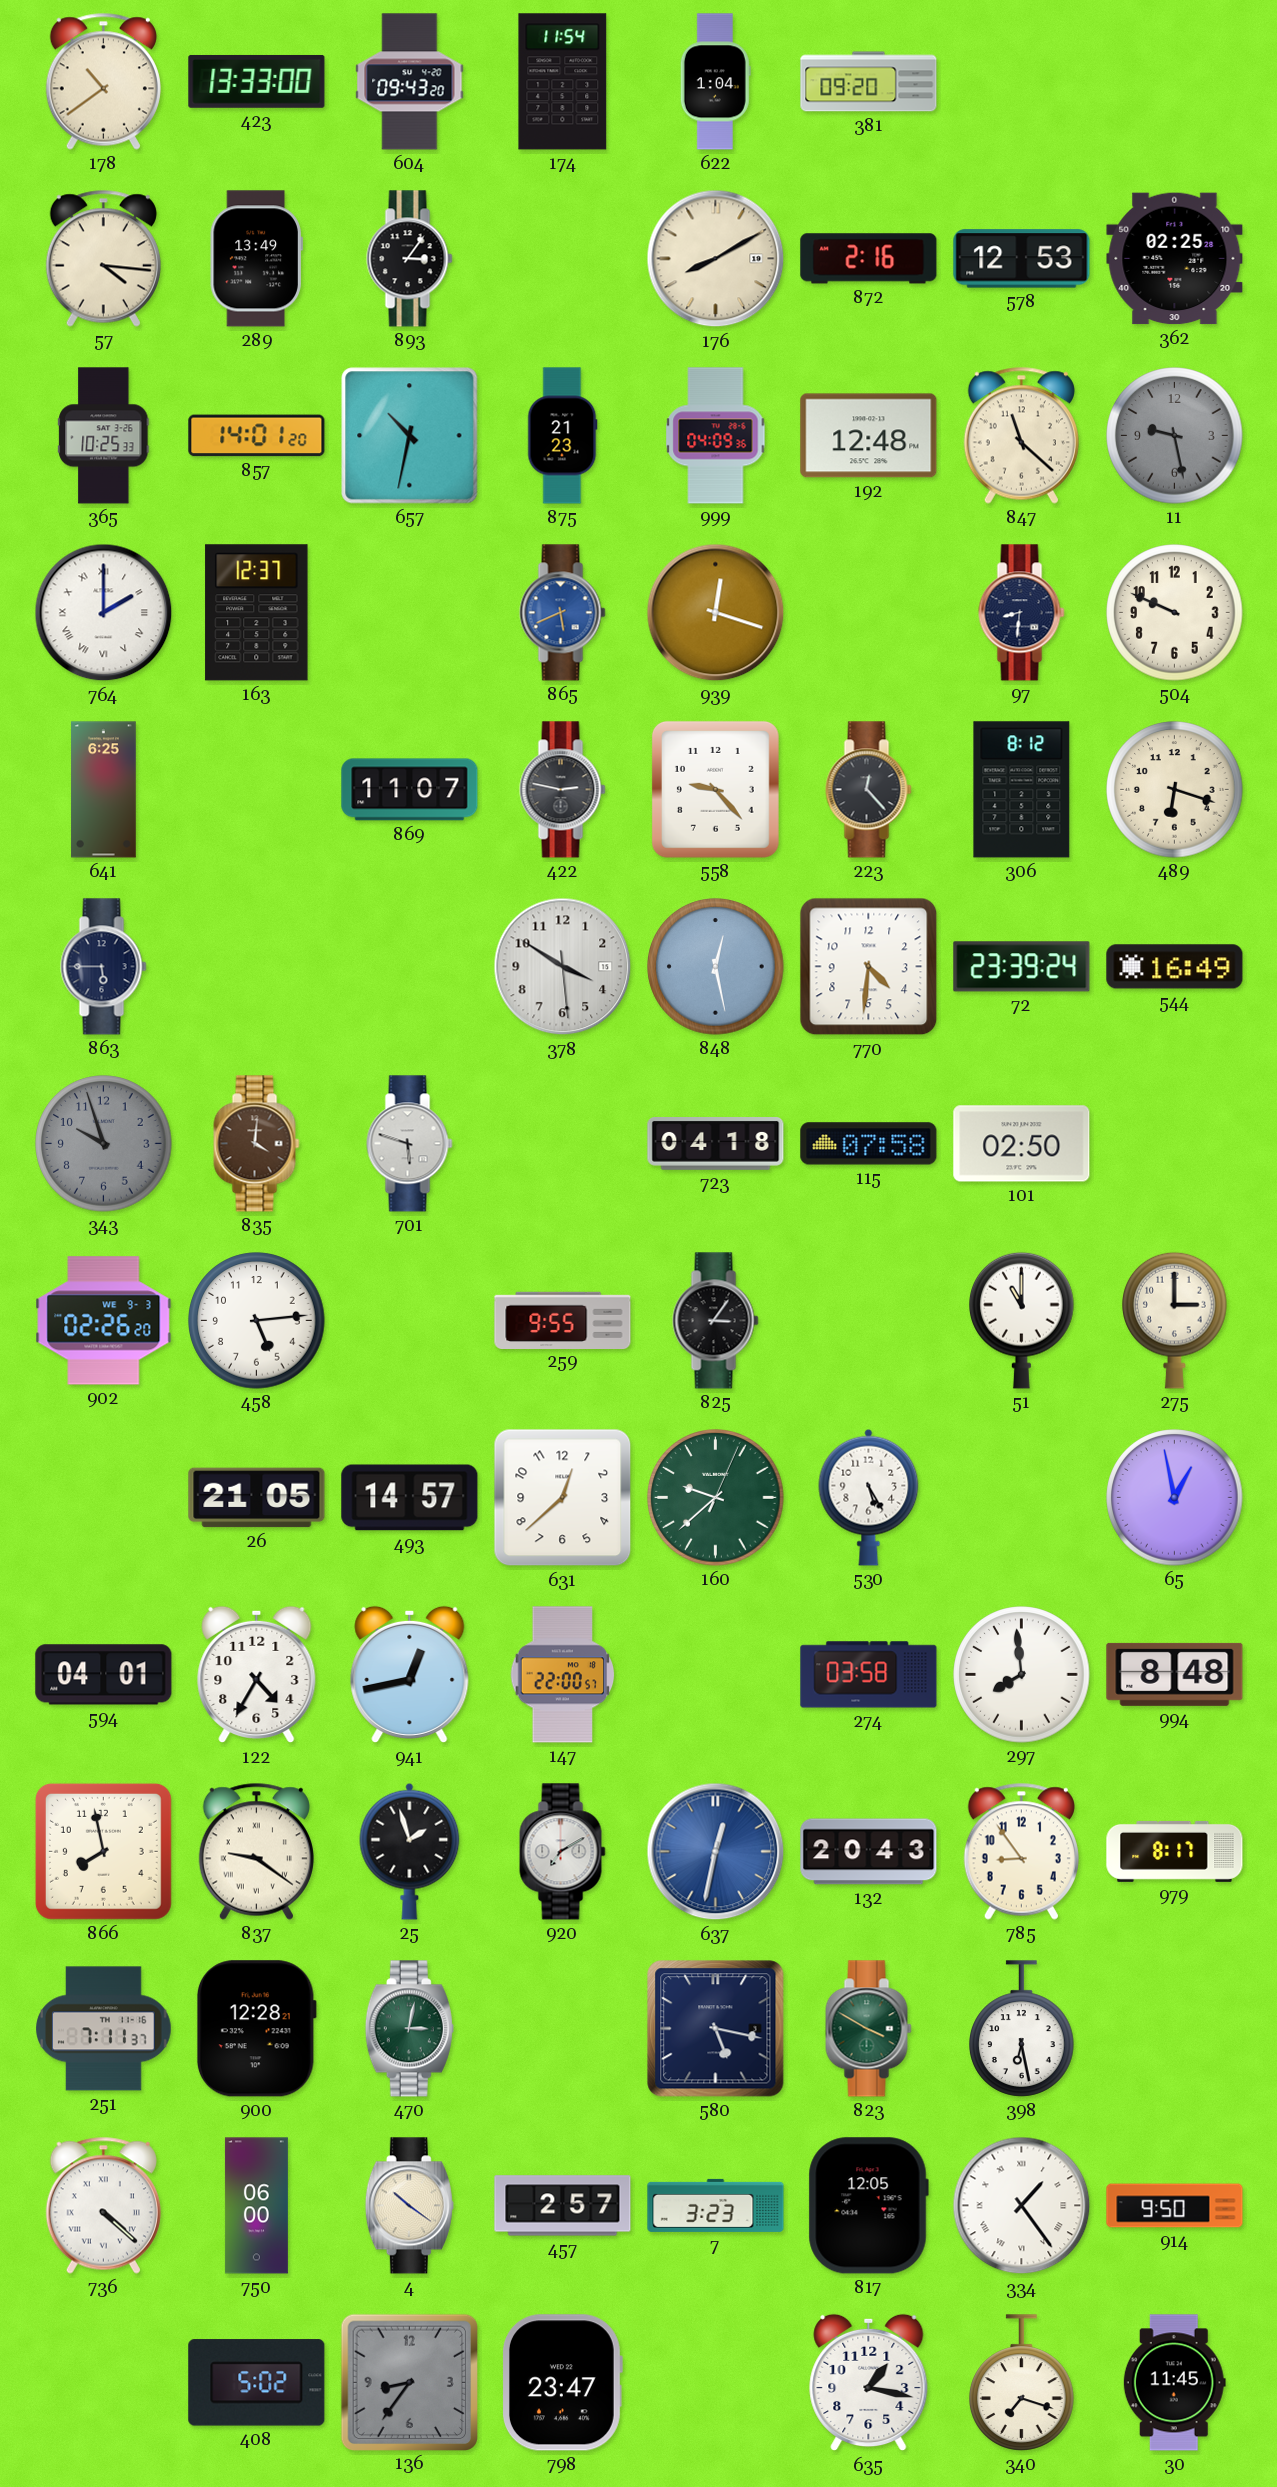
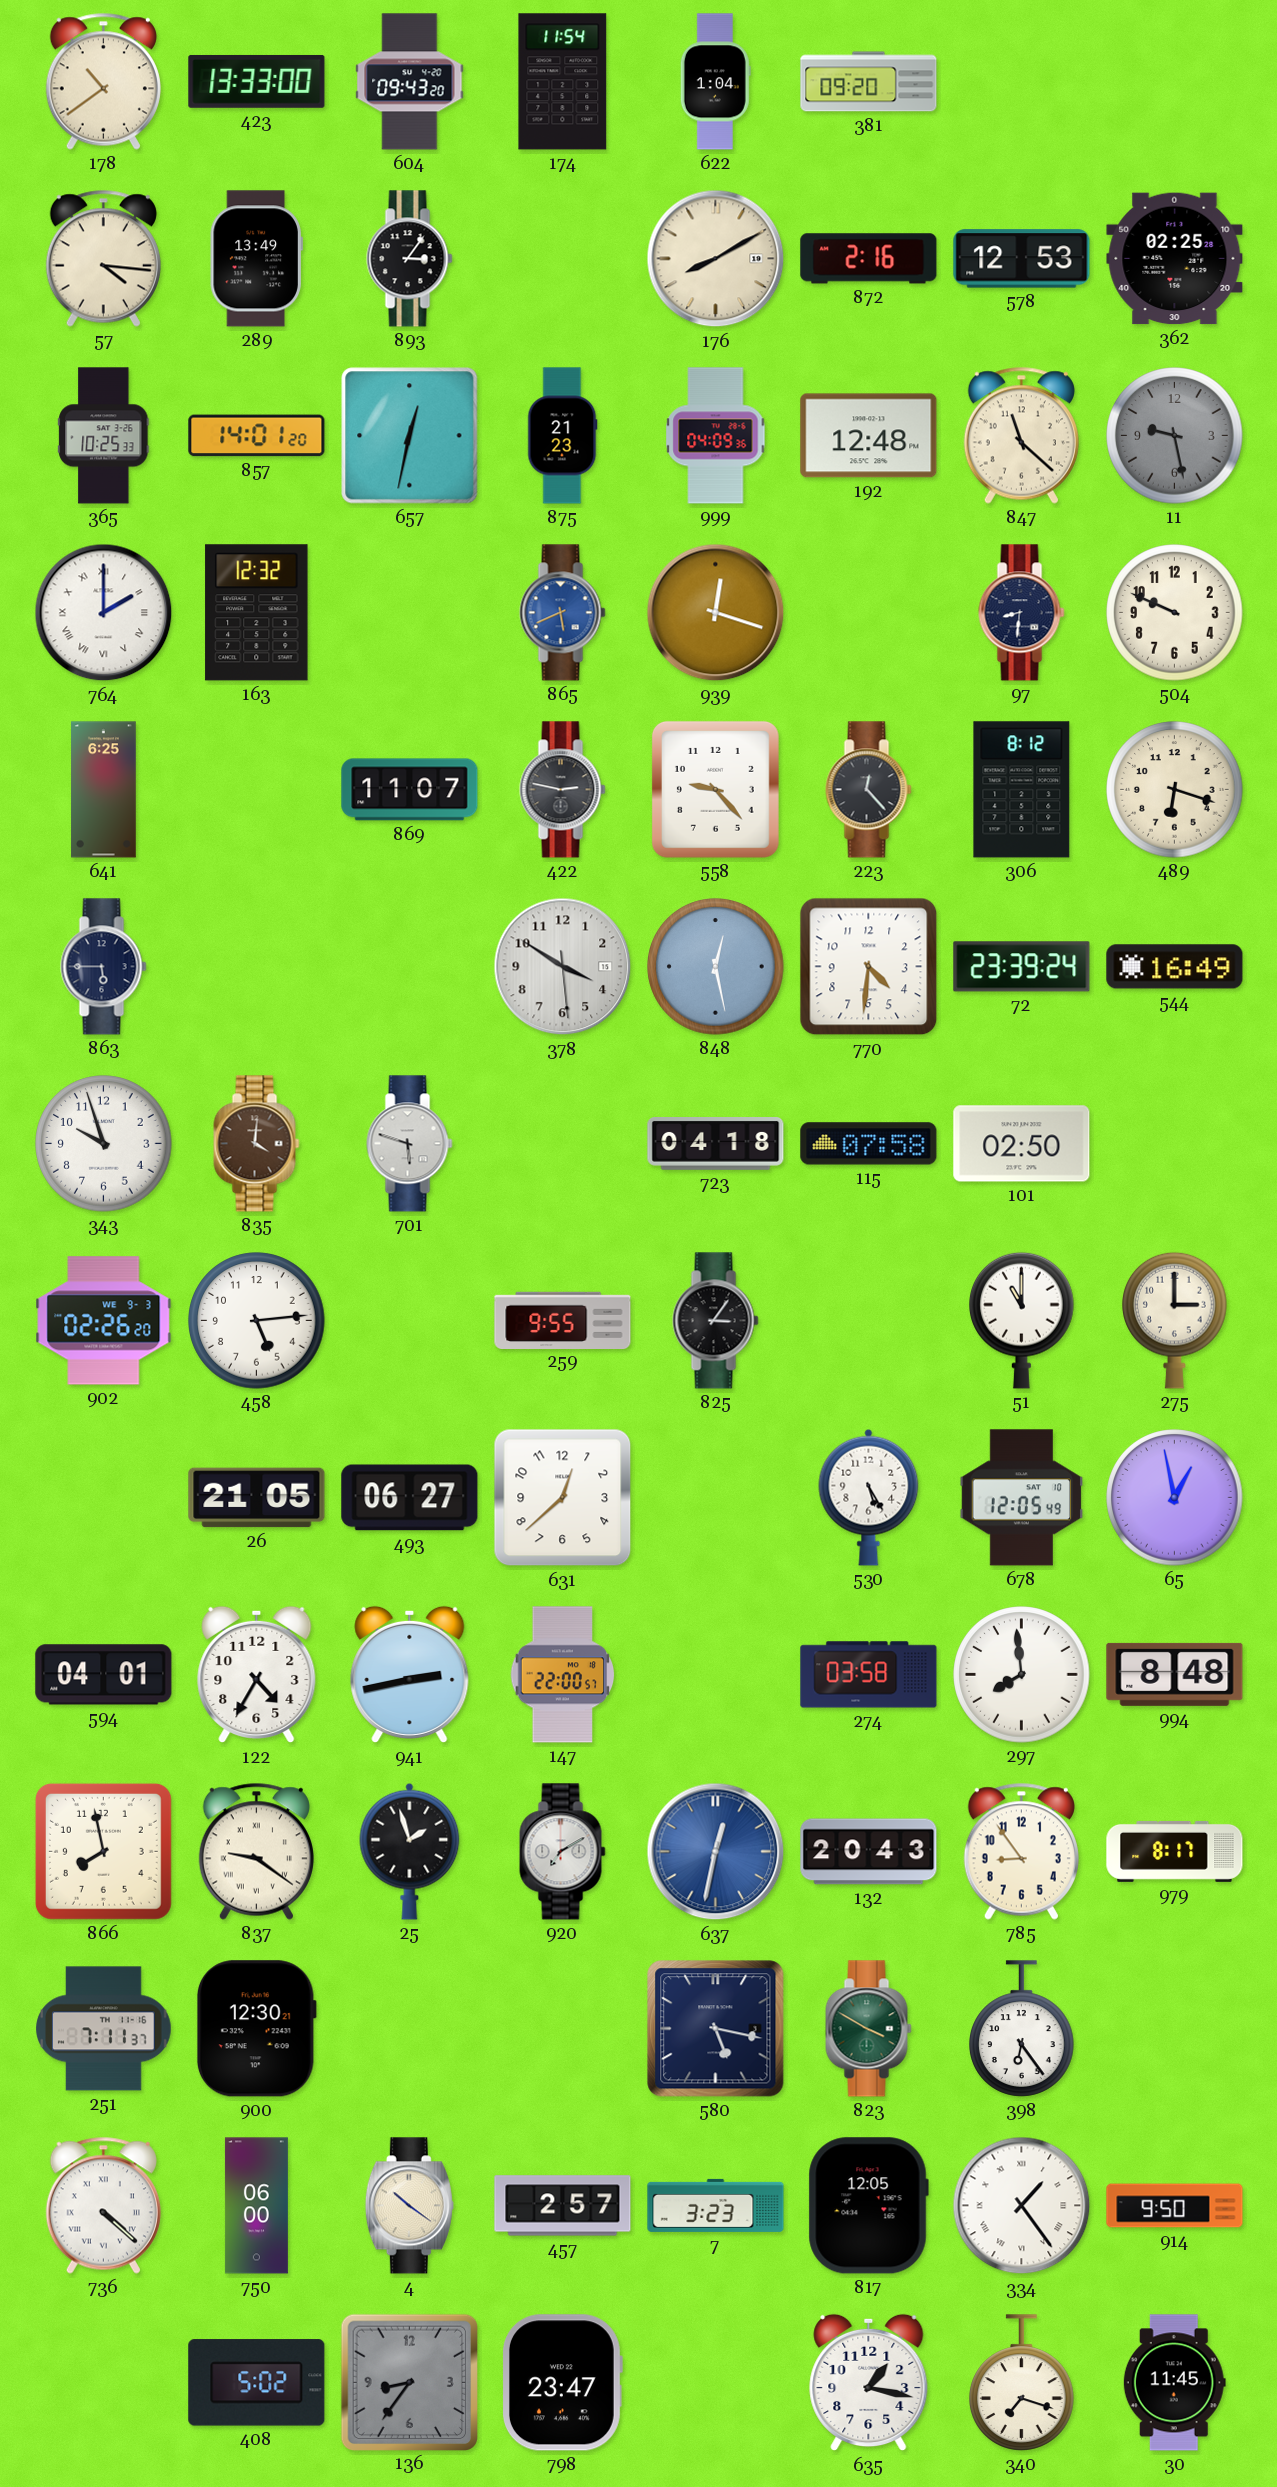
657: 10:32 -> 12:32 (410, 436)
163: 12:37 -> 12:32 (257, 613)
343 dial: grey -> white (104, 1144)
493: 14:57 -> 06:27 (410, 1498)
160: 9:38 -> none (716, 1498)
678: none -> 12:05 (1022, 1498)
941: 12:43 -> 2:43 (410, 1675)
900: 12:28 -> 12:30 (256, 2029)
470: 3:02 -> none (409, 2029)
398: 6:28 -> 6:24 (1022, 2029)
